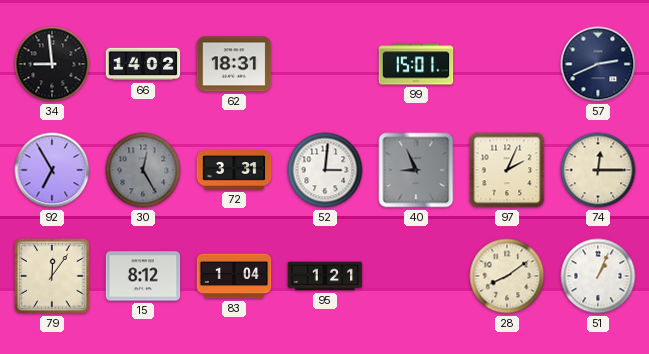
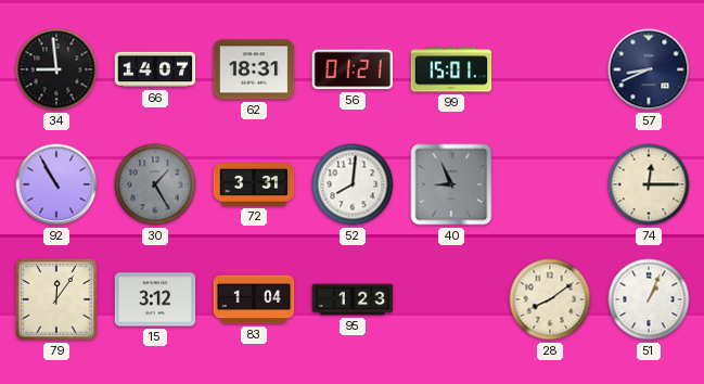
66: 14:02 -> 14:07 (155, 69)
56: none -> 01:21 (353, 69)
57: 2:41 -> 8:41 (649, 69)
92: 6:55 -> 10:55 (56, 184)
30: 12:25 -> 1:25 (155, 184)
52: 3:01 -> 8:01 (353, 184)
97: 2:04 -> none (507, 170)
15: 8:12 -> 3:12 (155, 299)
95: 1:21 -> 1:23 (353, 299)
